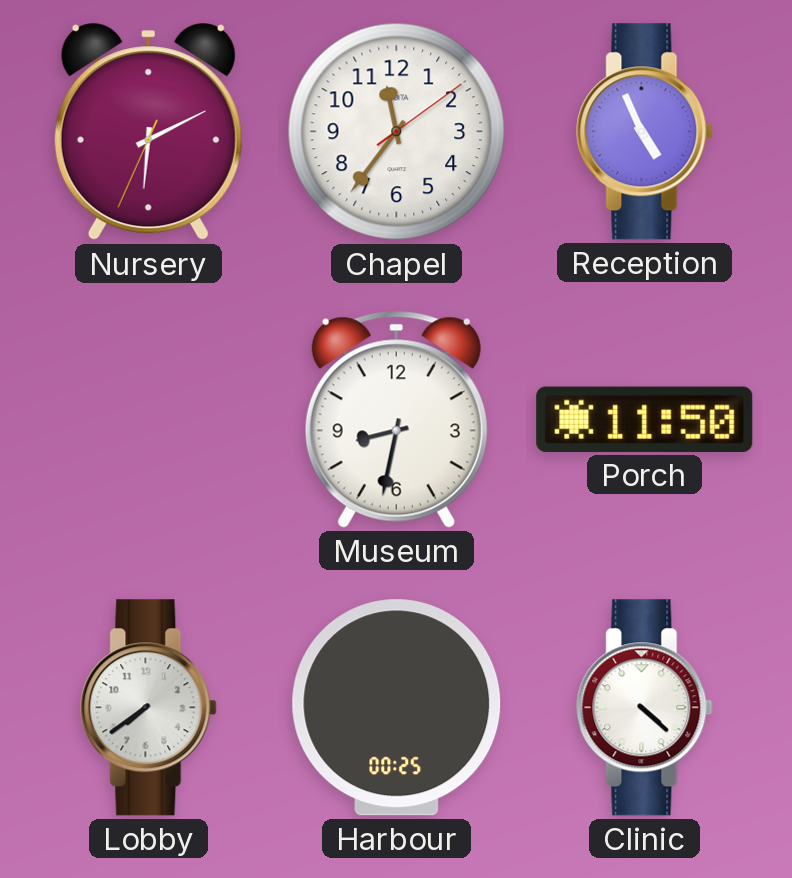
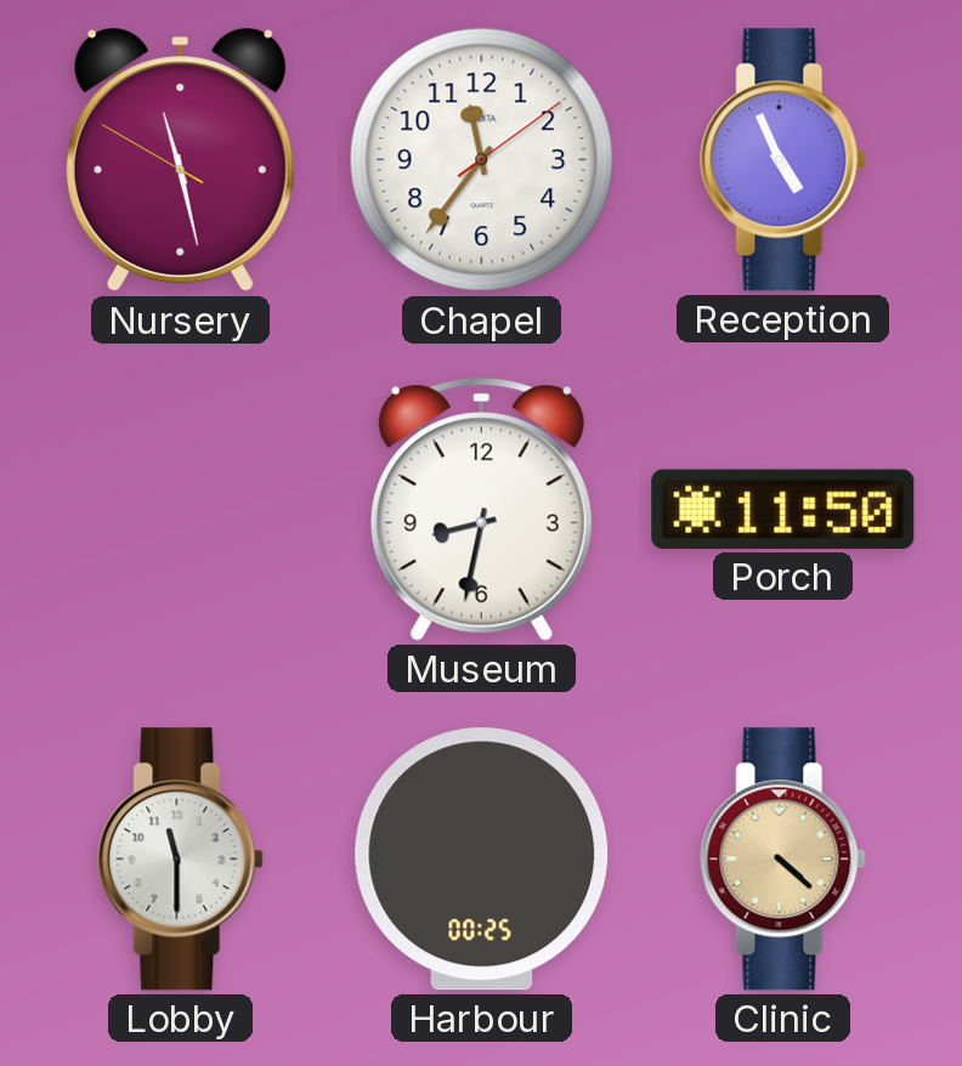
Nursery: 6:10 -> 11:27 (180, 160)
Lobby: 7:39 -> 11:30 (181, 860)
Clinic dial: white -> champagne (783, 860)
